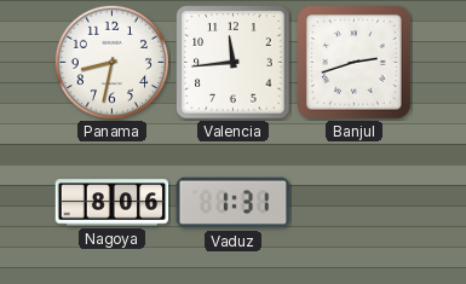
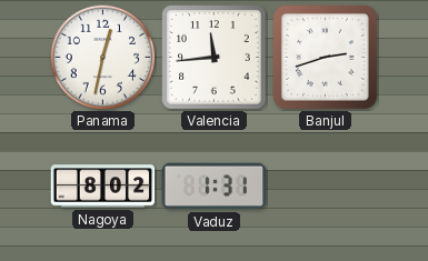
Panama: 8:32 -> 12:32 (102, 57)
Nagoya: 8:06 -> 8:02 (103, 187)
